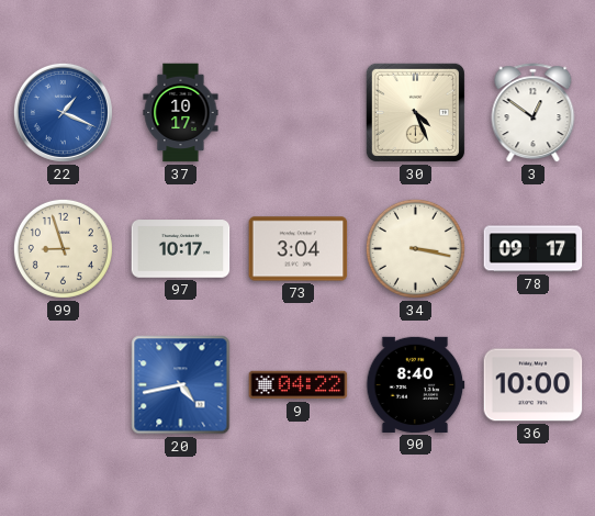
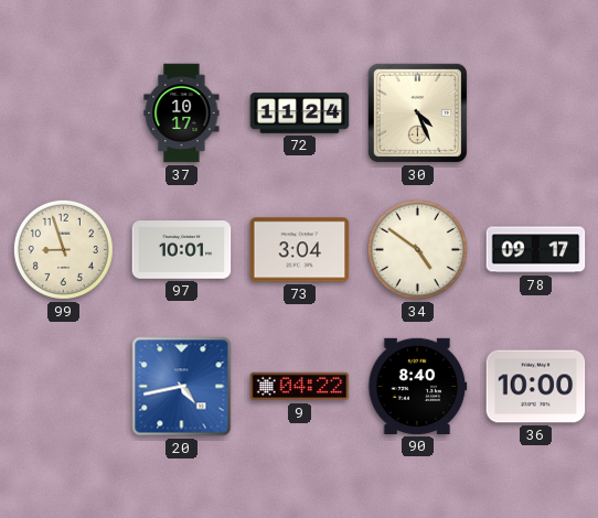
22: 1:19 -> none (63, 112)
72: none -> 11:24 (300, 114)
3: 12:51 -> none (534, 113)
97: 10:17 -> 10:01 (182, 250)
34: 3:17 -> 4:51 (417, 249)
